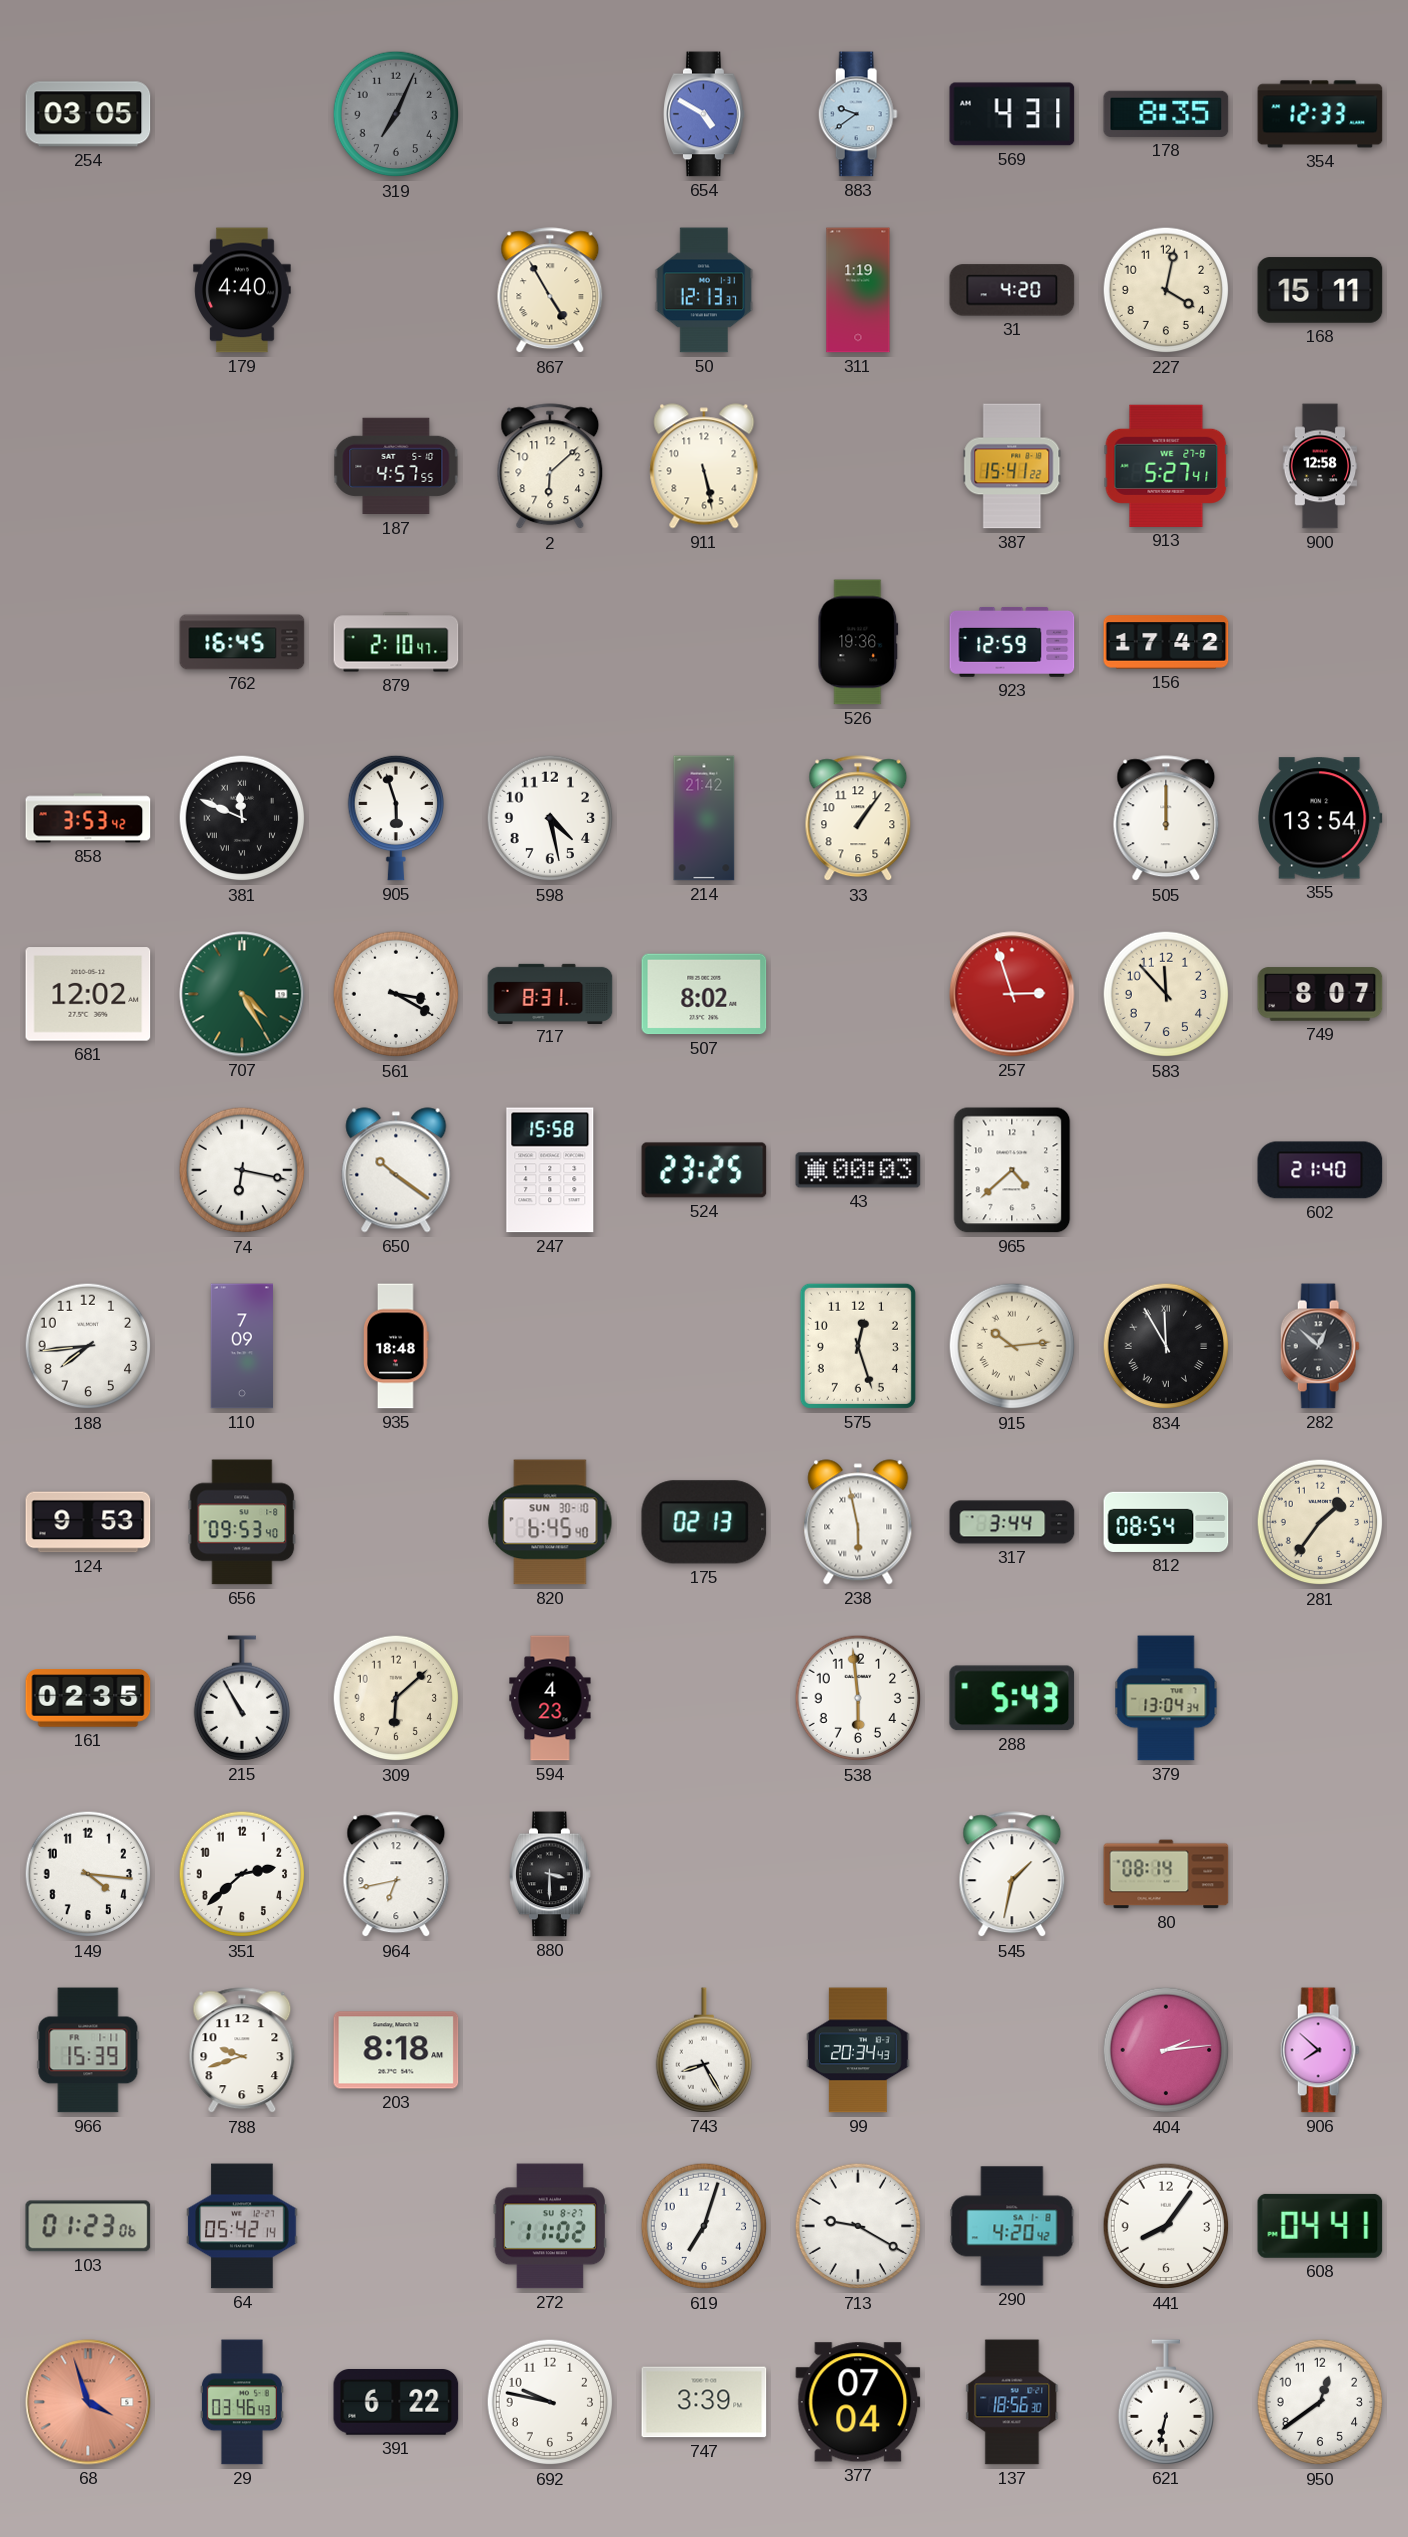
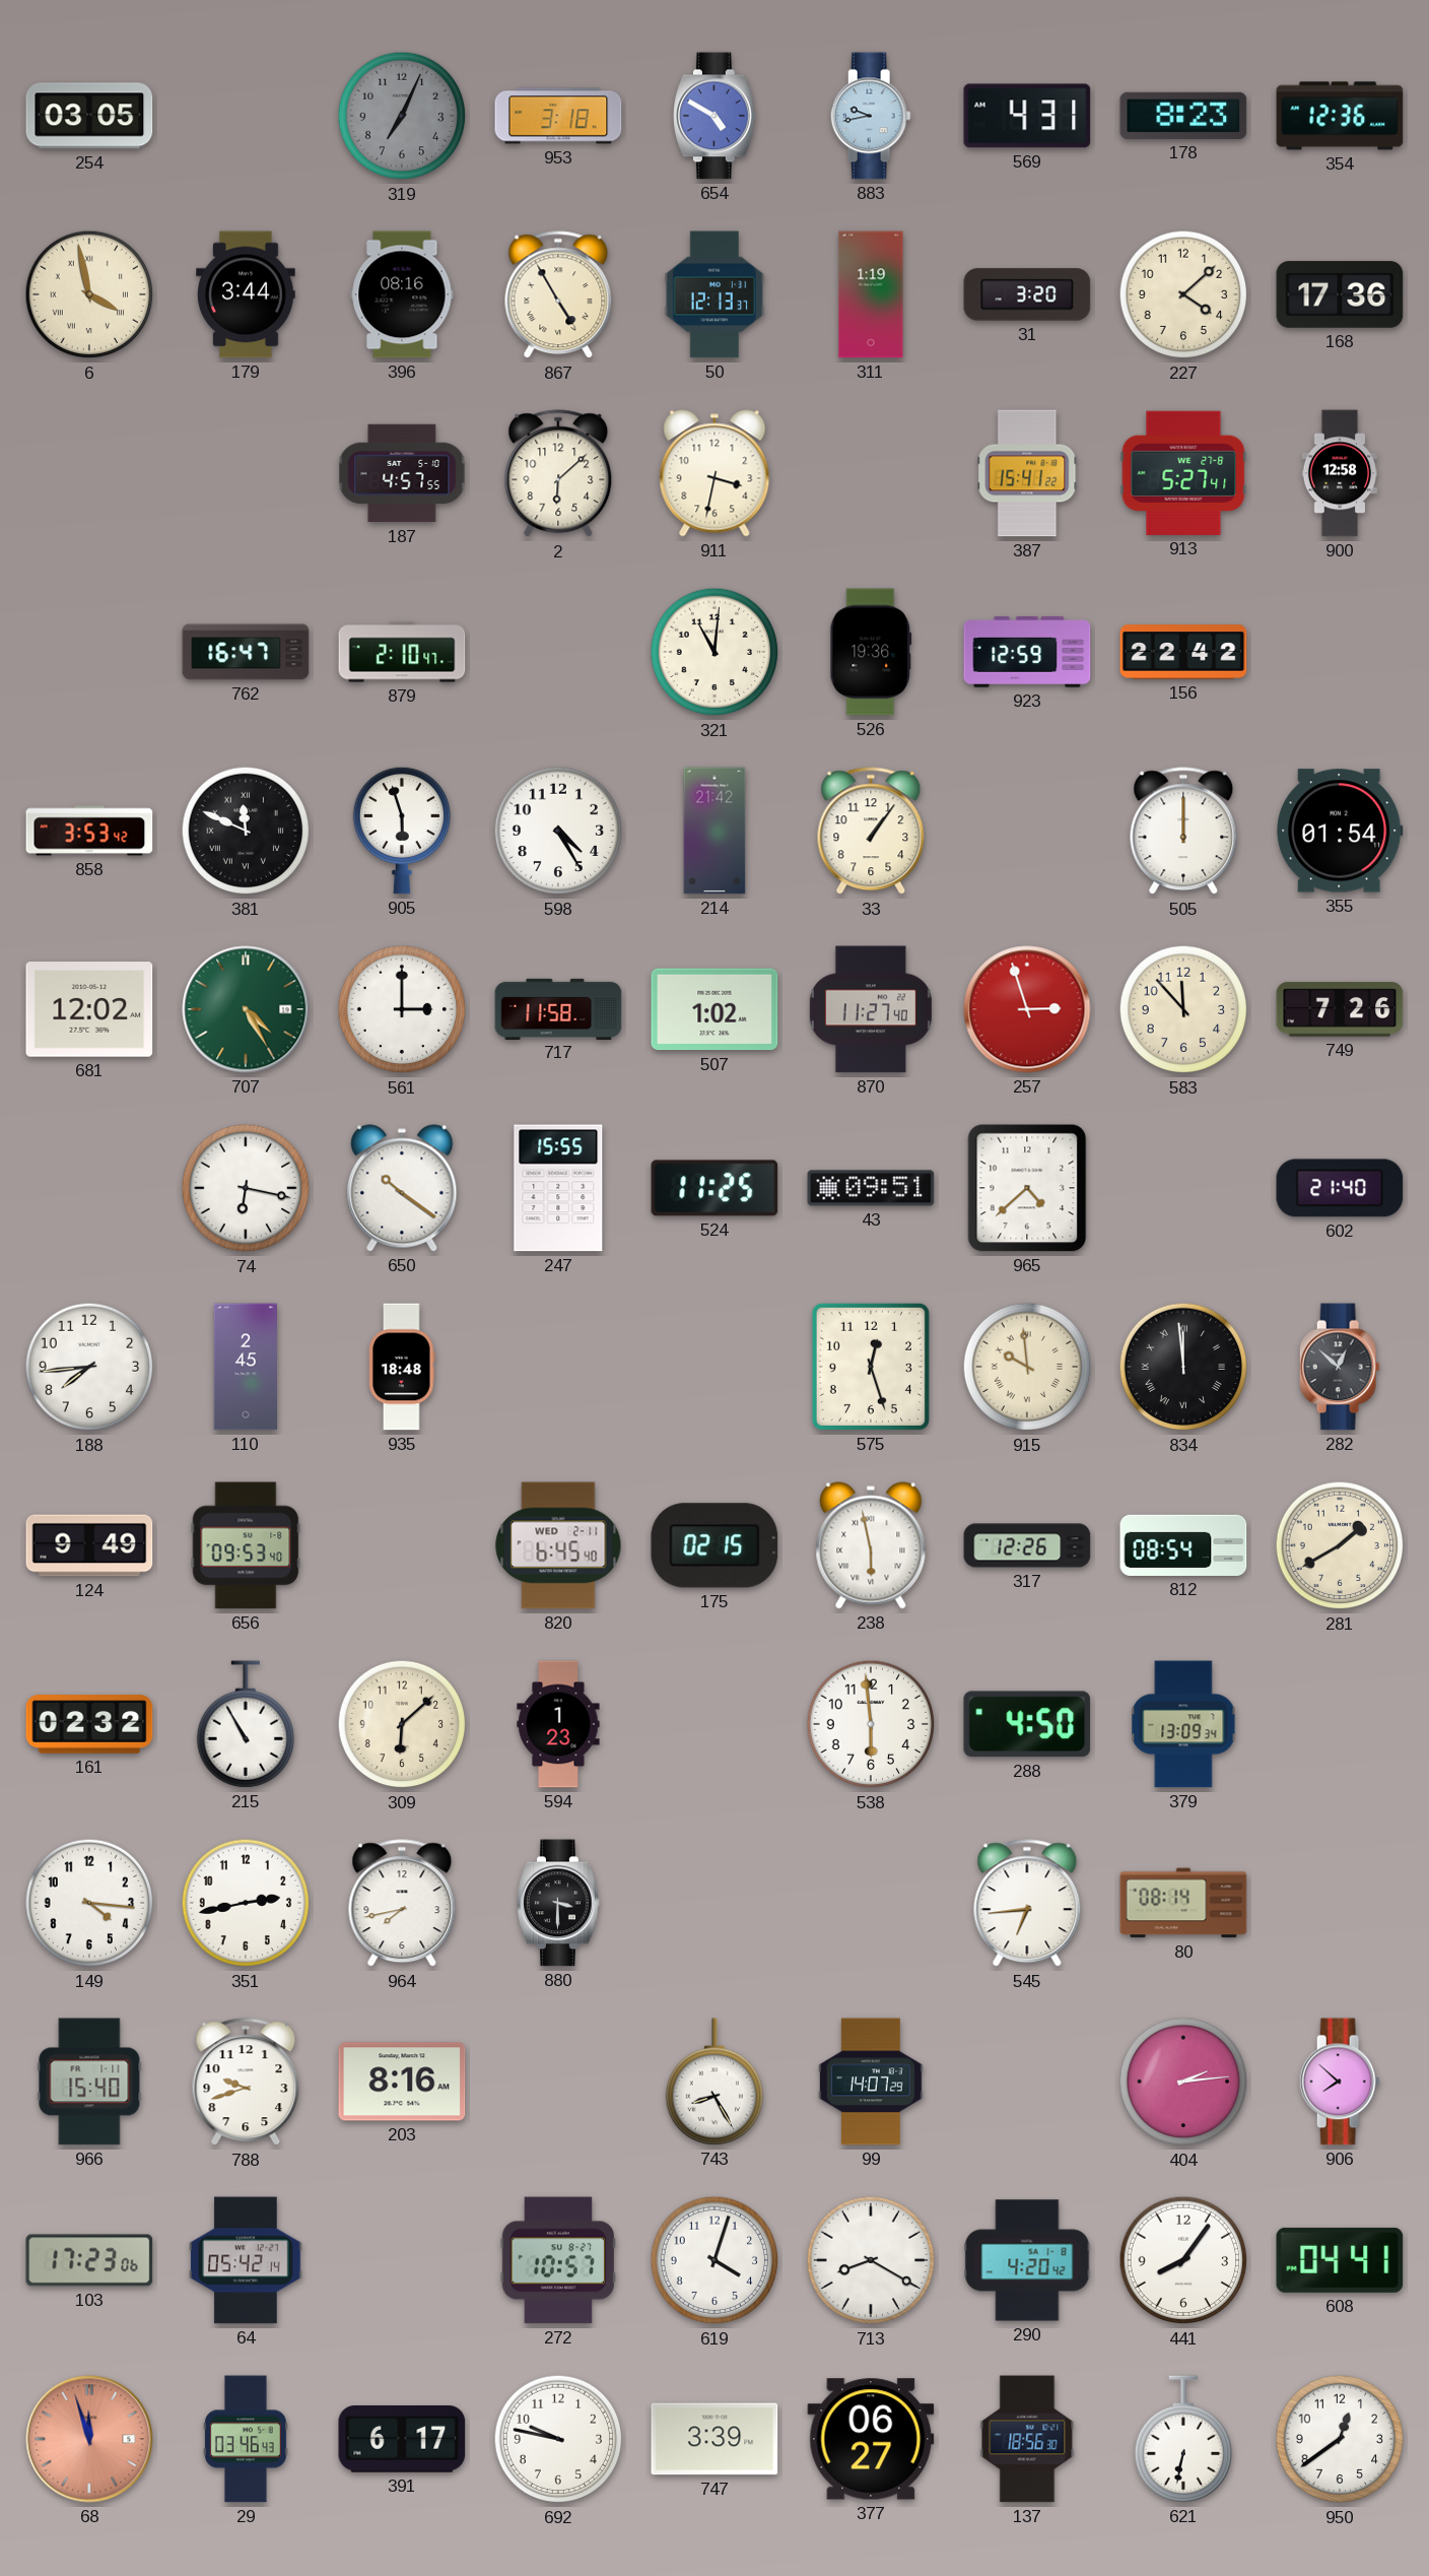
953: none -> 3:18 (558, 116)
883: 9:39 -> 9:43 (871, 116)
178: 8:35 -> 8:23 (1183, 116)
354: 12:33 -> 12:36 (1340, 116)
6: none -> 3:58 (89, 294)
179: 4:40 -> 3:44 (246, 294)
396: none -> 08:16 (402, 294)
31: 4:20 -> 3:20 (1027, 294)
227: 4:02 -> 4:08 (1183, 294)
168: 15:11 -> 17:36 (1340, 294)
911: 5:28 -> 3:32 (714, 473)
762: 16:45 -> 16:47 (246, 652)
321: none -> 11:01 (714, 652)
156: 17:42 -> 22:42 (1183, 652)
598: 4:28 -> 4:25 (558, 831)
355: 13:54 -> 01:54 (1340, 831)
561: 3:20 -> 3:00 (402, 1009)
717: 8:31 -> 11:58 (558, 1008)
507: 8:02 -> 1:02 (714, 1009)
870: none -> 11:27 (871, 1009)
749: 8:07 -> 7:26 (1340, 1009)
247: 15:58 -> 15:55 (558, 1188)
524: 23:25 -> 11:25 (714, 1188)
43: 00:03 -> 09:51 (871, 1188)
110: 7:09 -> 2:45 (245, 1367)
915: 10:14 -> 9:59 (1027, 1367)
834: 11:55 -> 11:59 (1183, 1367)
124: 9:53 -> 9:49 (89, 1545)
820 date: SUN 30-10 -> WED 2-11 (558, 1545)
175: 02:13 -> 02:15 (714, 1545)
317: 3:44 -> 12:26 (1027, 1545)
281: 1:36 -> 1:40 (1340, 1545)
161: 02:35 -> 02:32 (89, 1724)
594: 4:23 -> 1:23 (558, 1724)
288: 5:43 -> 4:50 (1027, 1724)
379: 13:04 -> 13:09 (1183, 1724)
351: 2:38 -> 2:43 (246, 1903)
964: 6:43 -> 7:43 (402, 1904)
545: 1:32 -> 6:44 (1027, 1904)
966: 15:39 -> 15:40 (89, 2082)
203: 8:18 -> 8:16 (402, 2082)
99: 20:34 -> 14:07 (871, 2082)
103: 01:23 -> 17:23 (89, 2260)
272: 11:02 -> 10:57 (557, 2260)
619: 7:03 -> 4:03 (714, 2260)
713: 9:20 -> 8:20 (871, 2260)
68: 3:57 -> 11:57 (89, 2439)
391: 6:22 -> 6:17 (402, 2440)
377: 07:04 -> 06:27 (871, 2439)
